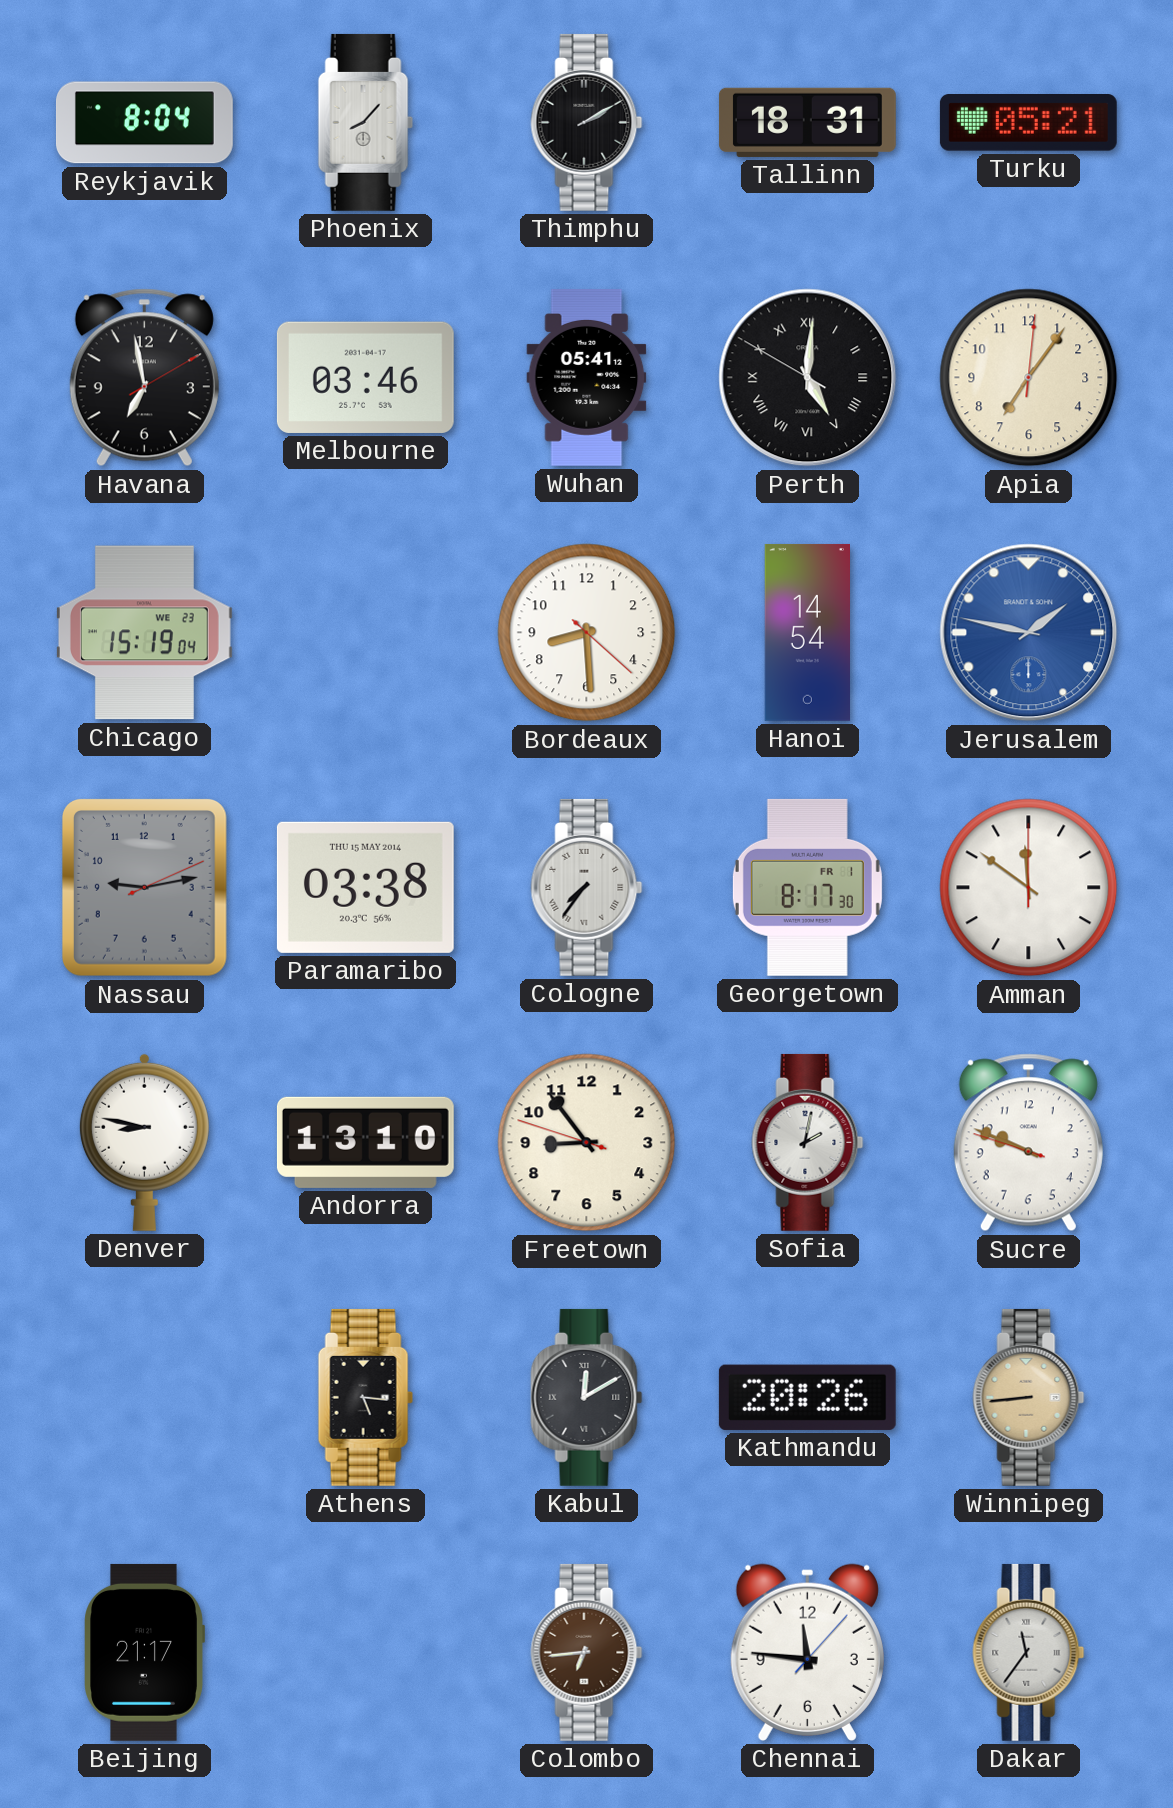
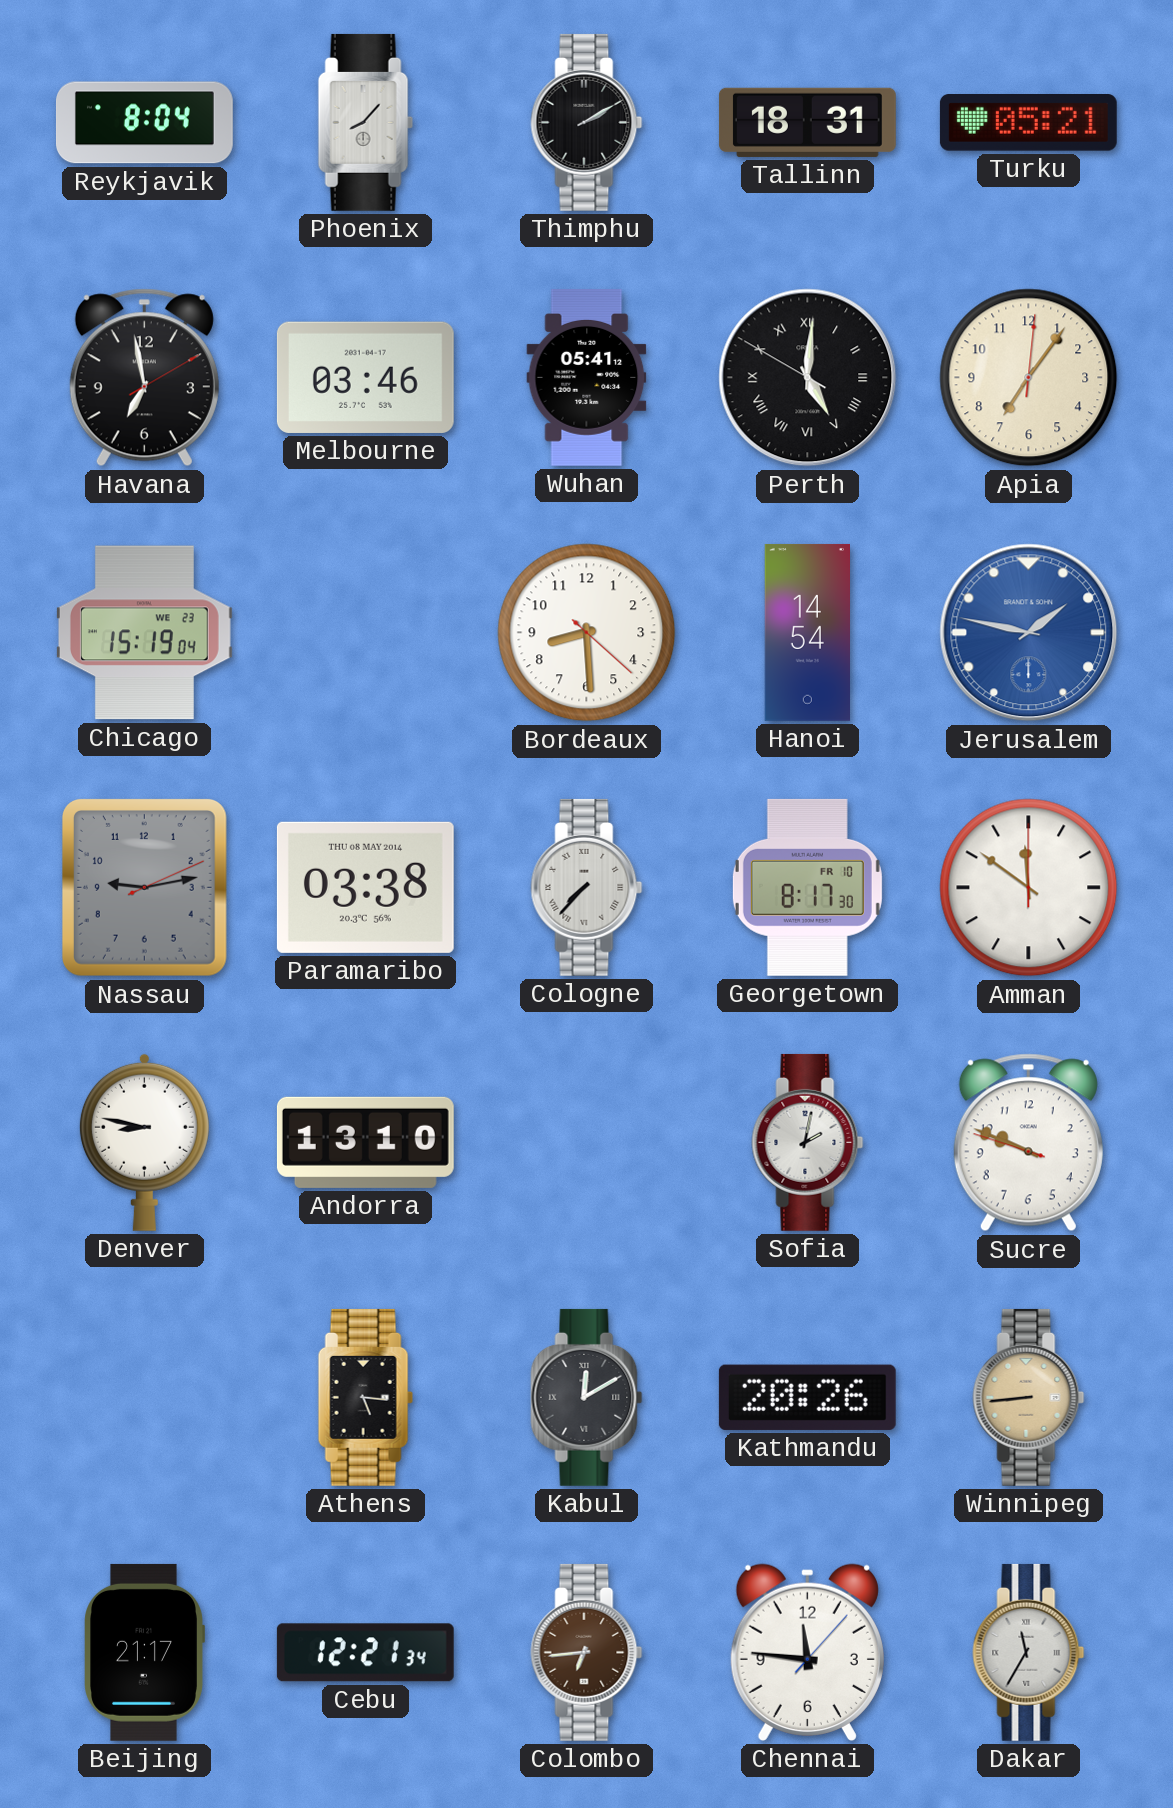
Paramaribo date: THU 15 MAY 2014 -> THU 08 MAY 2014 (365, 887)
Cologne: 7:36 -> 7:37 (587, 887)
Georgetown date: FR 1 -> FR 10 (807, 887)
Freetown: 8:53 -> none (587, 1143)
Cebu: none -> 12:21 (365, 1653)
Dakar: 11:36 -> 11:35 (1029, 1652)
